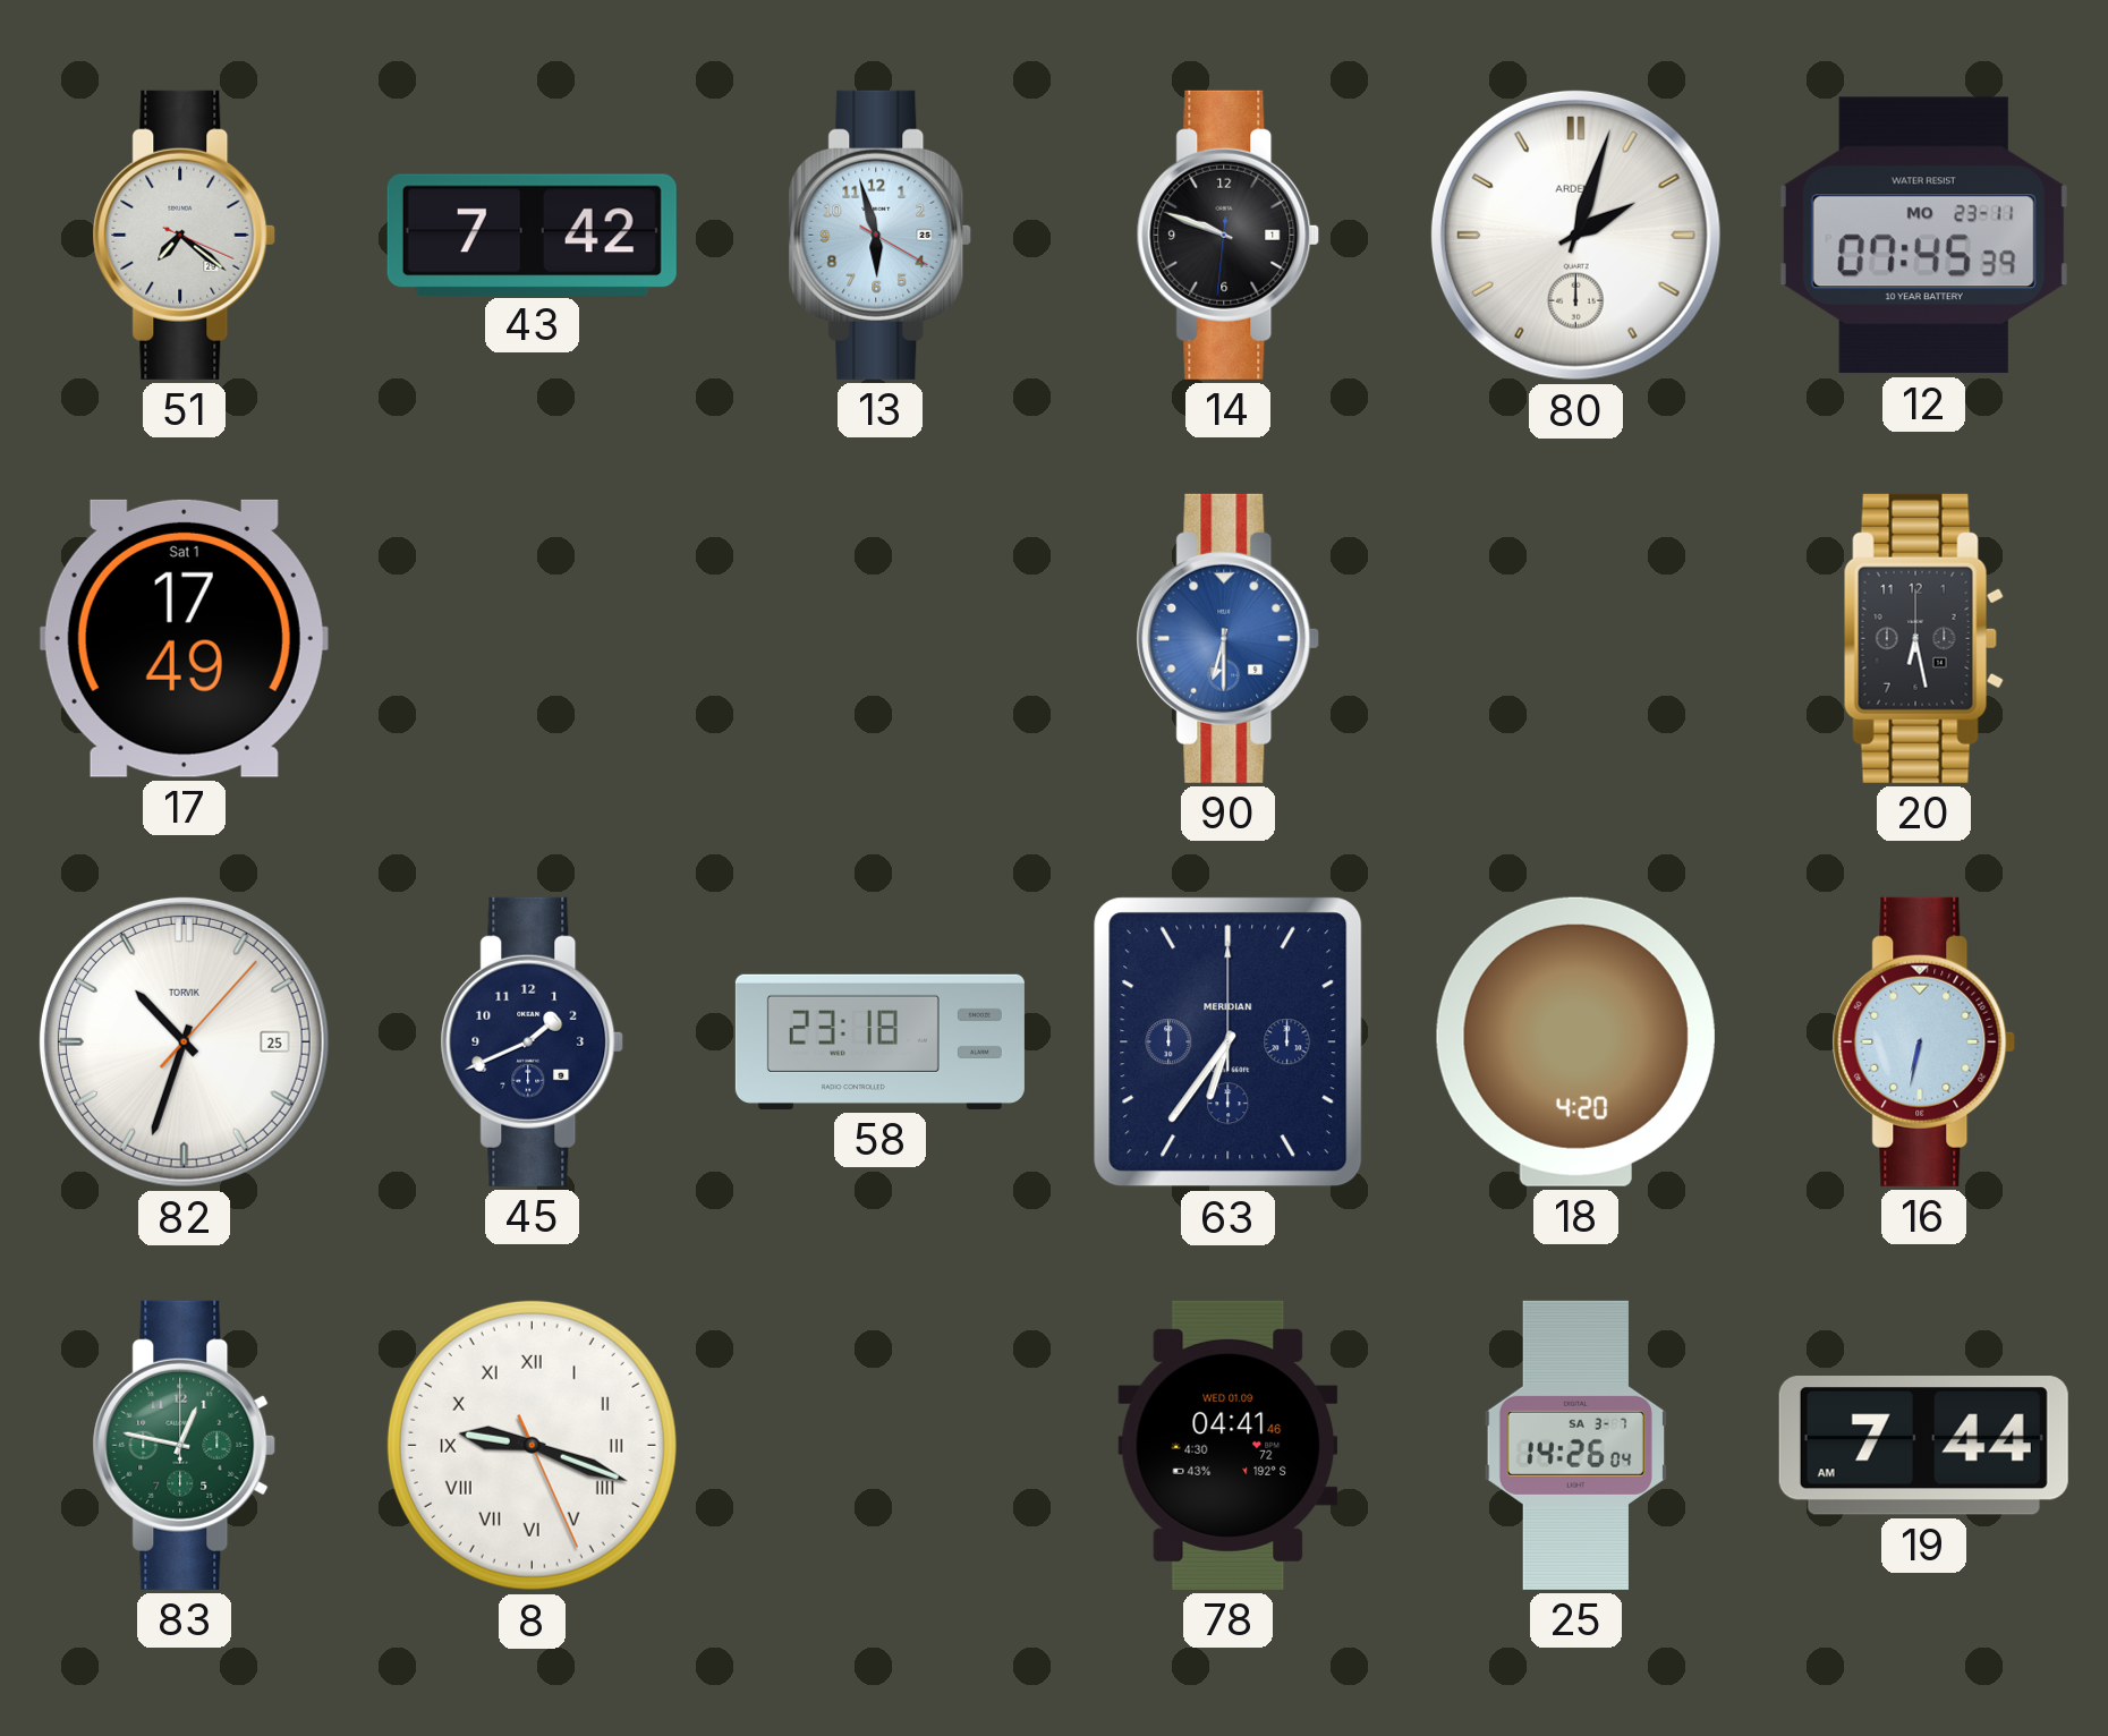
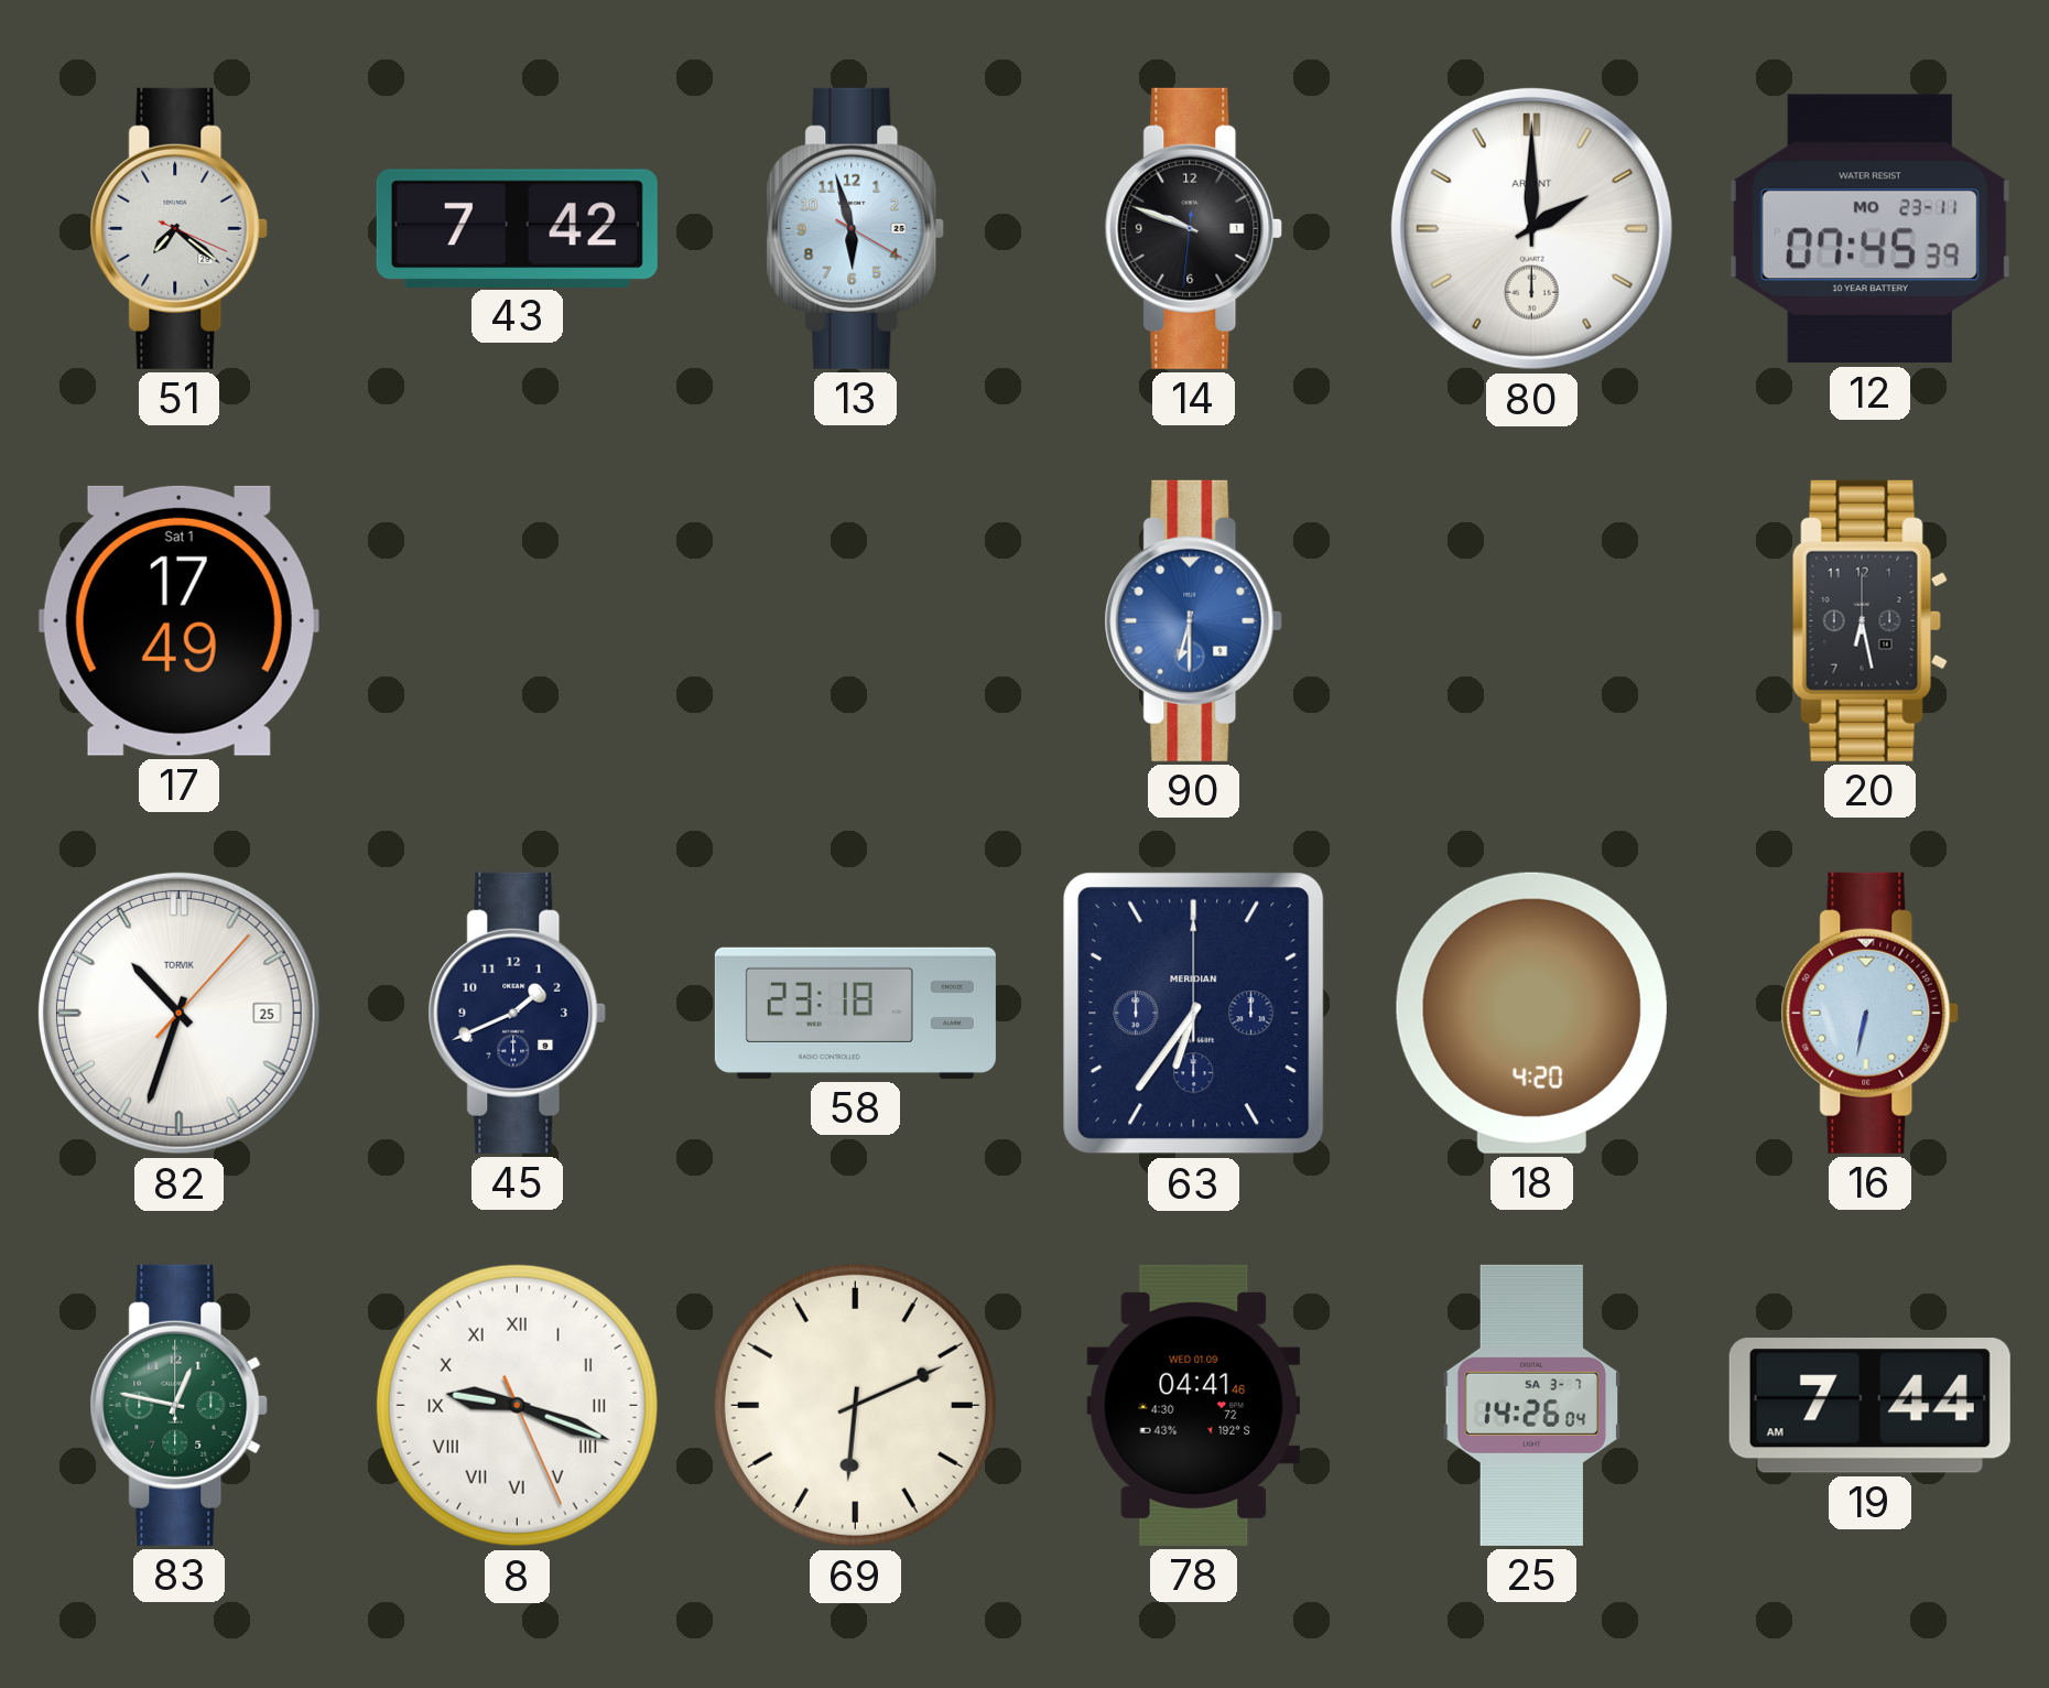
80: 2:03 -> 2:00 (1531, 228)
69: none -> 6:11 (855, 1405)
